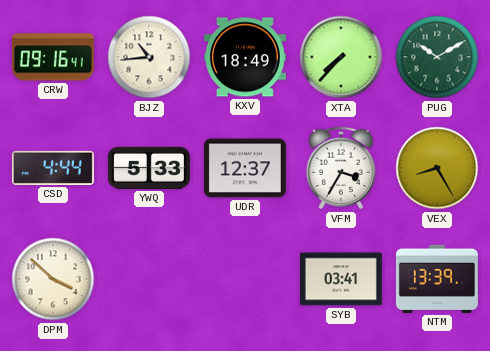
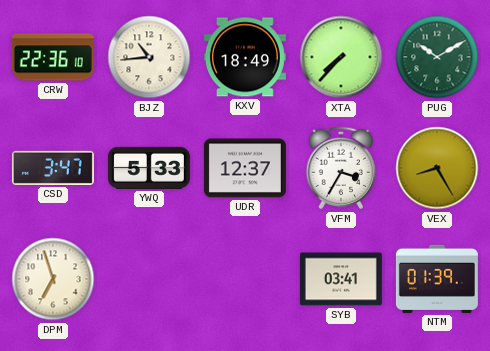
CRW: 09:16 -> 22:36 (53, 57)
CSD: 4:44 -> 3:47 (53, 168)
DPM: 3:52 -> 6:57 (53, 279)
NTM: 13:39 -> 01:39 (437, 279)
